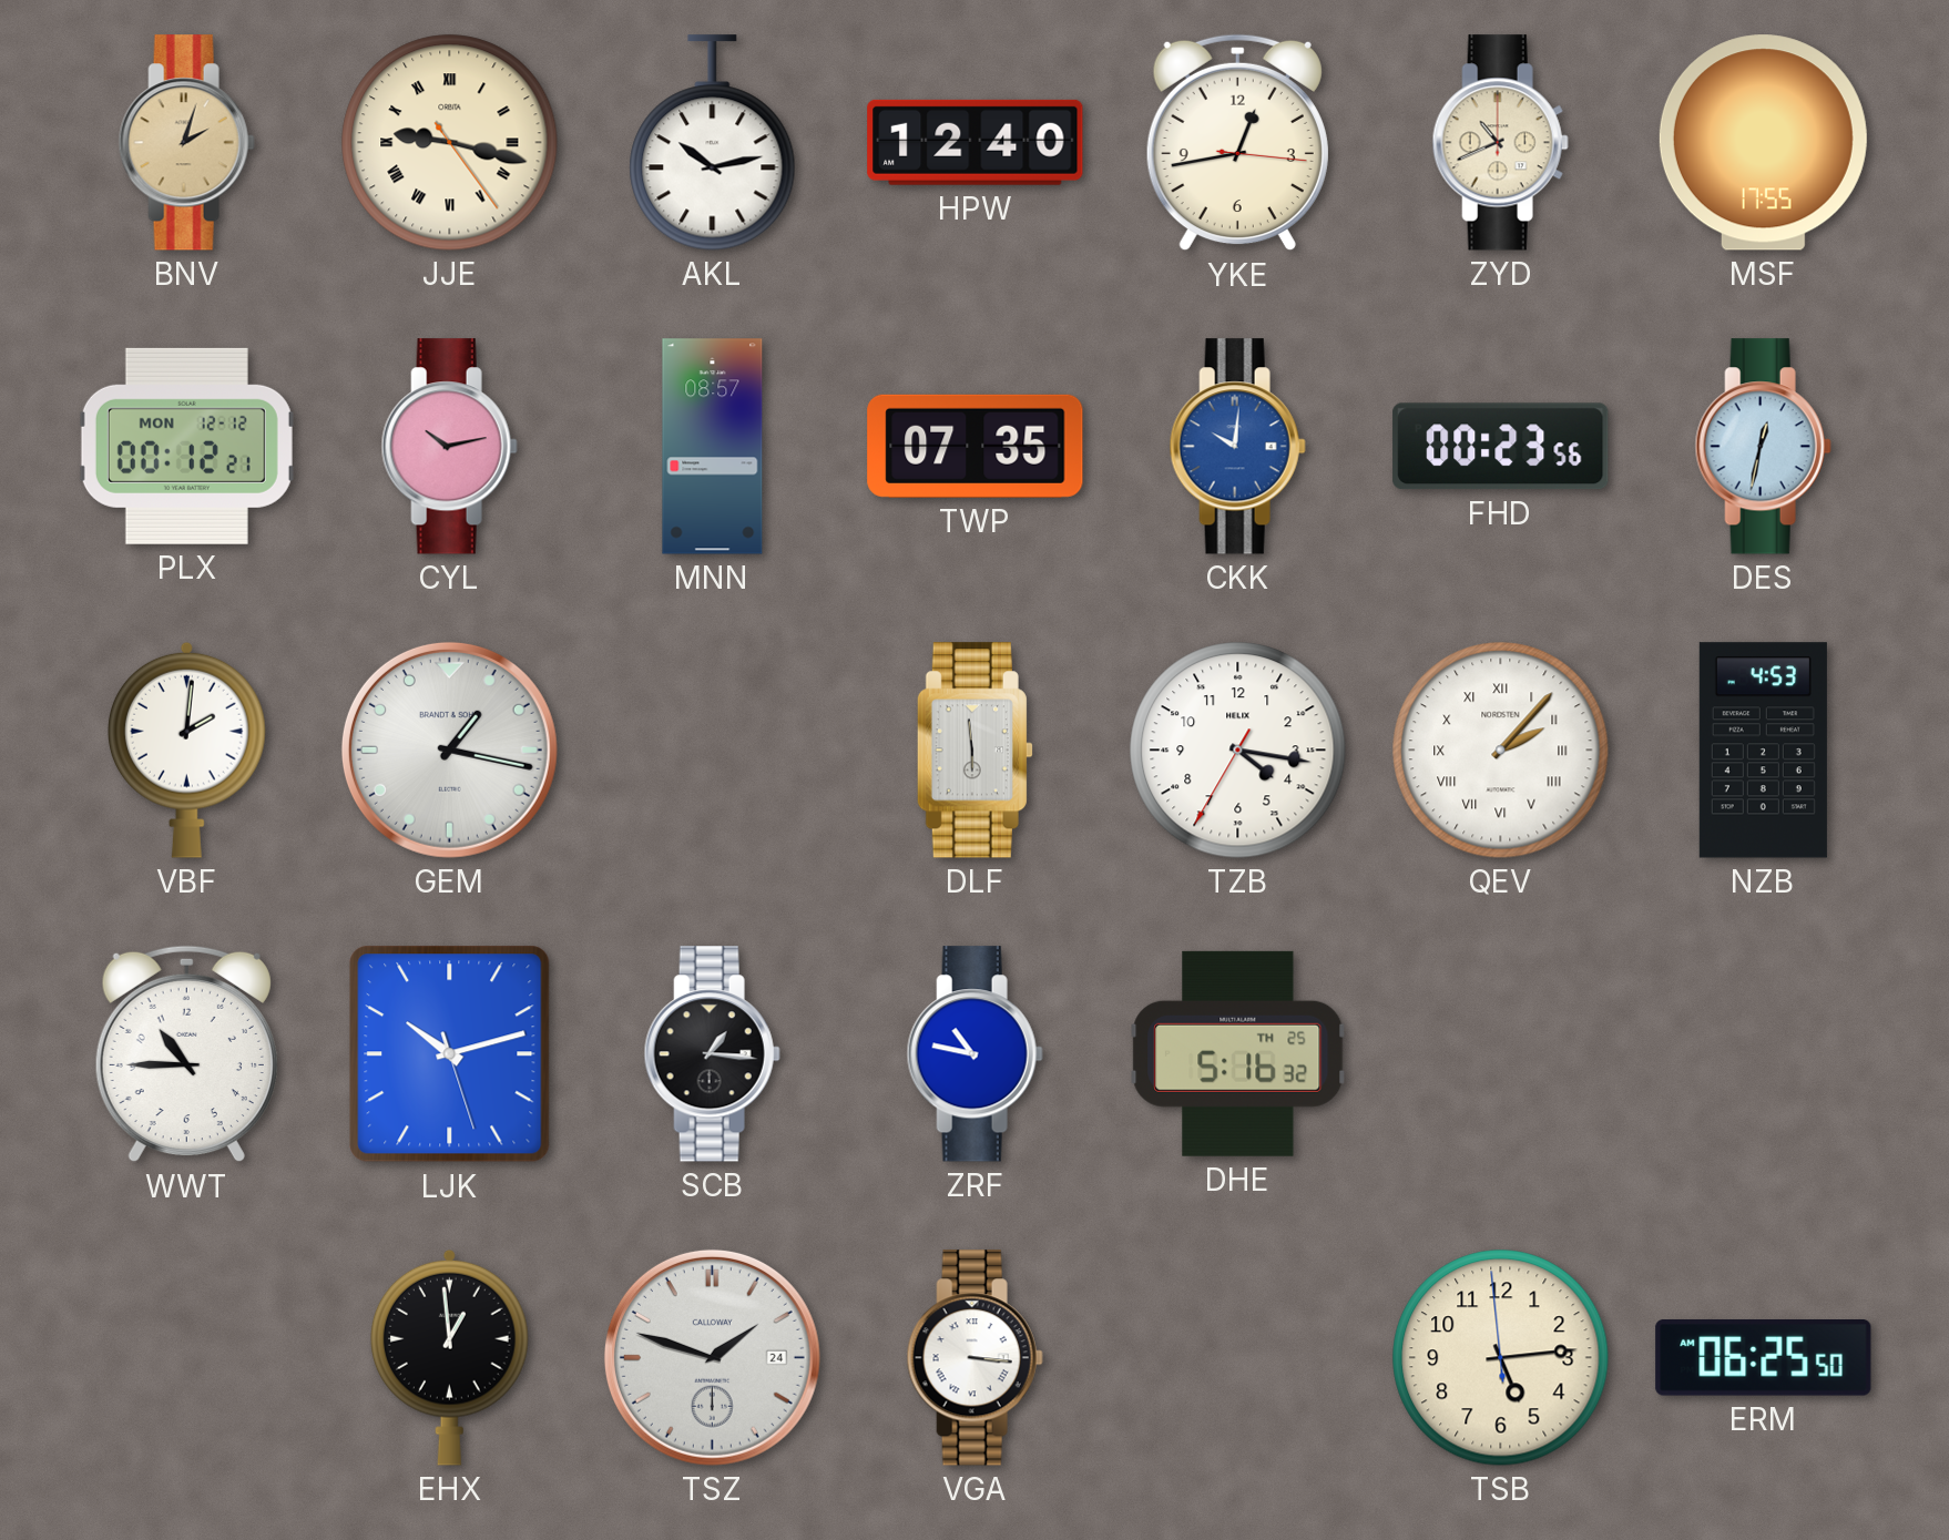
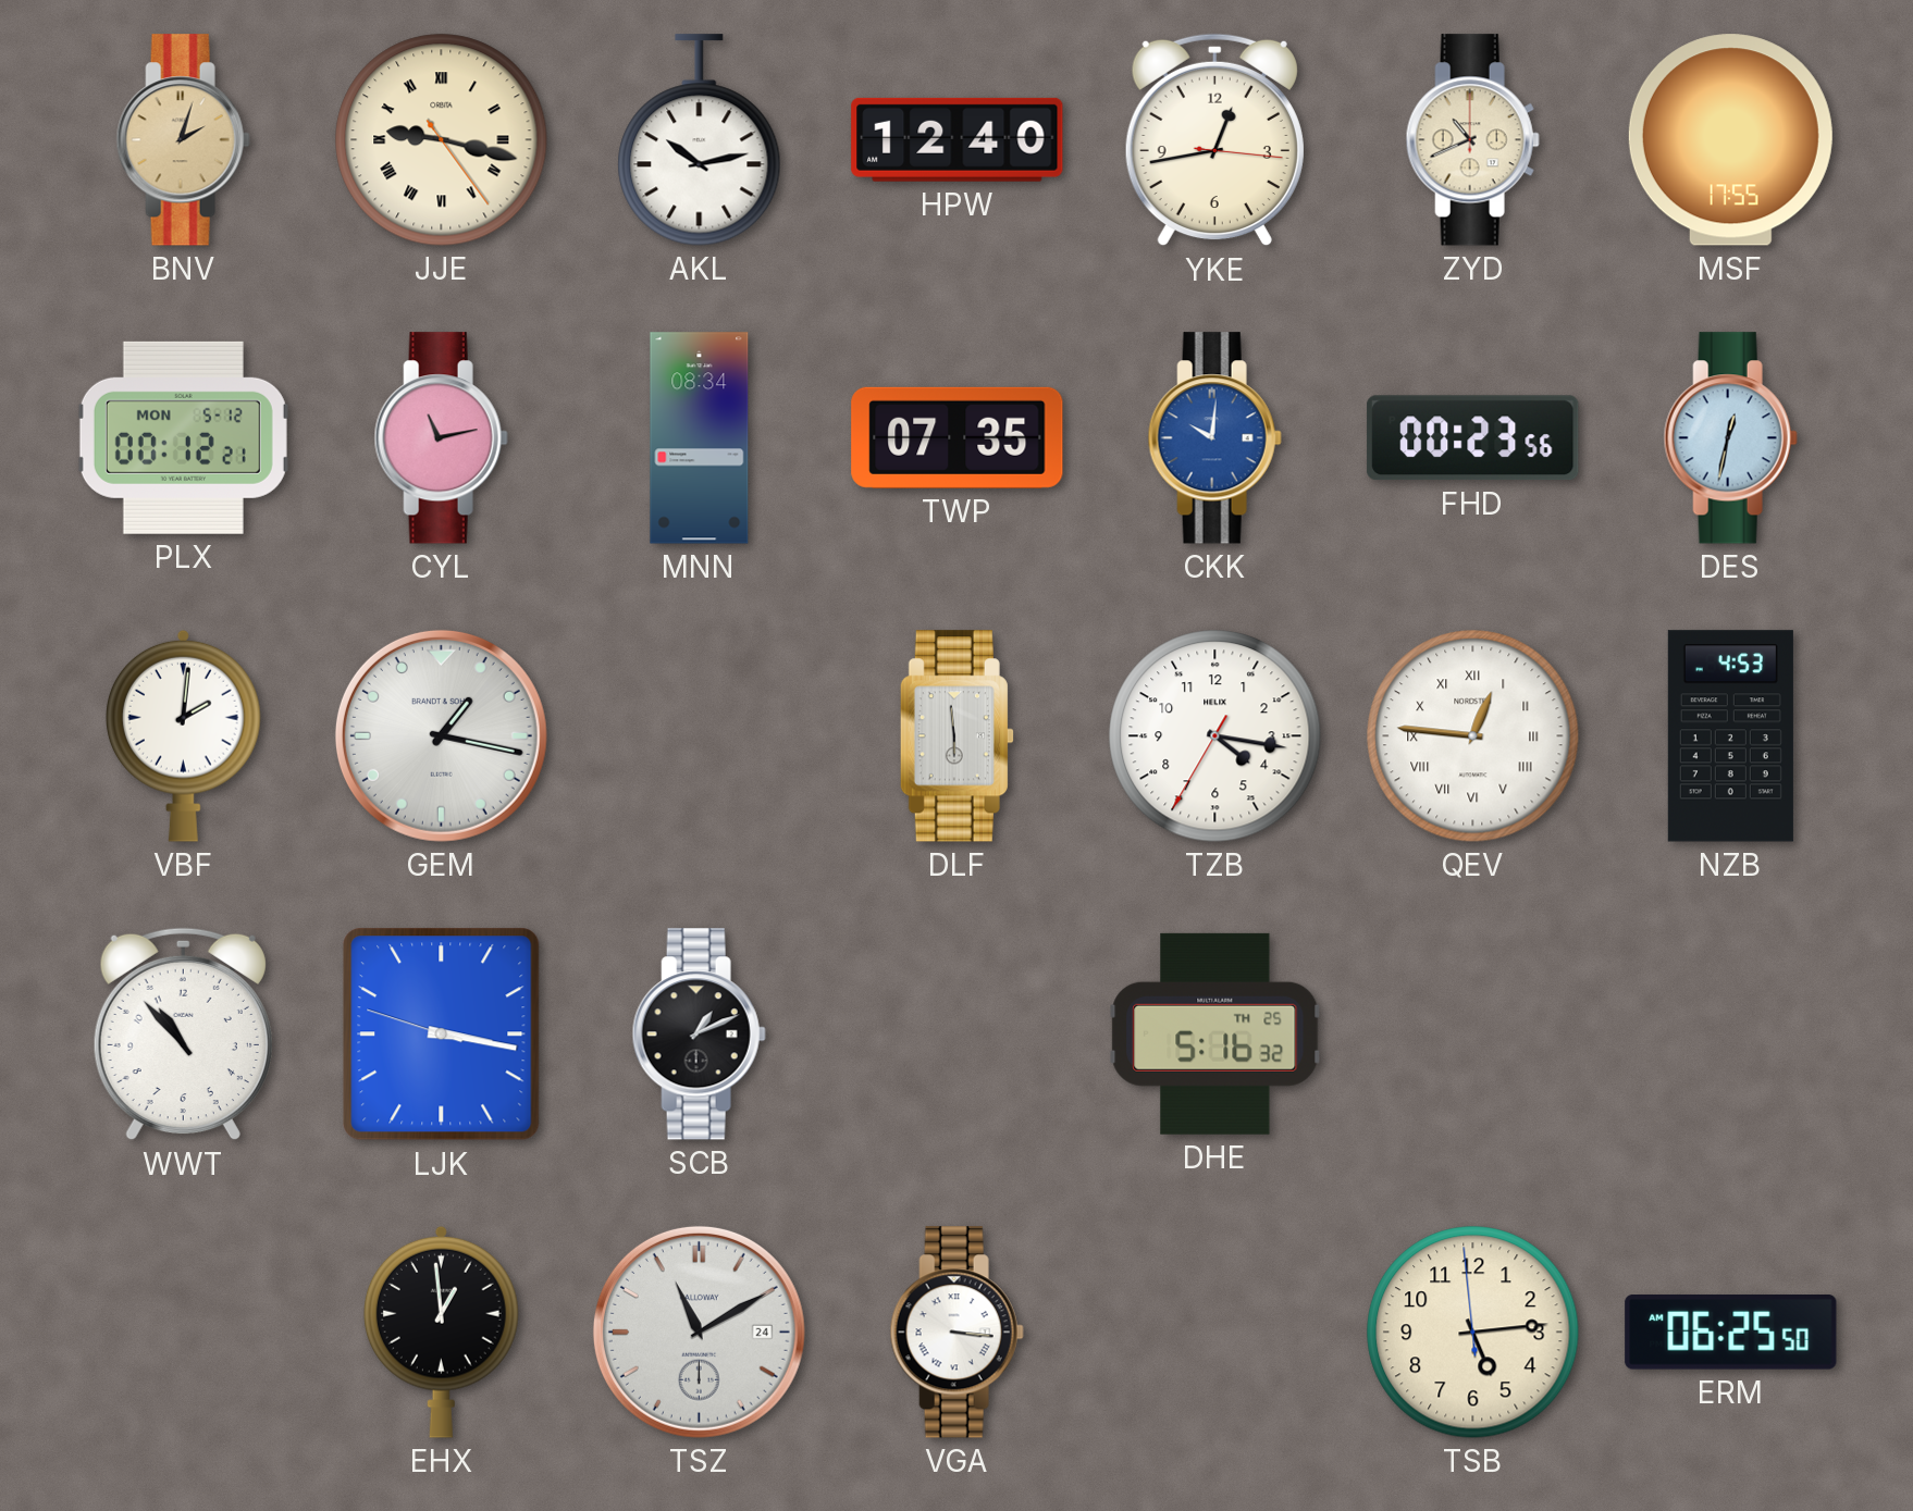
PLX date: MON 12-12 -> MON 5-12 (183, 437)
CYL: 10:13 -> 11:13 (441, 438)
MNN: 08:57 -> 08:34 (700, 438)
QEV: 2:07 -> 12:46 (1473, 736)
WWT: 10:45 -> 10:53 (183, 1035)
LJK: 10:12 -> 3:16 (442, 1035)
SCB: 1:16 -> 1:11 (699, 1035)
ZRF: 10:47 -> none (975, 1054)
TSZ: 1:48 -> 11:10 (699, 1332)
